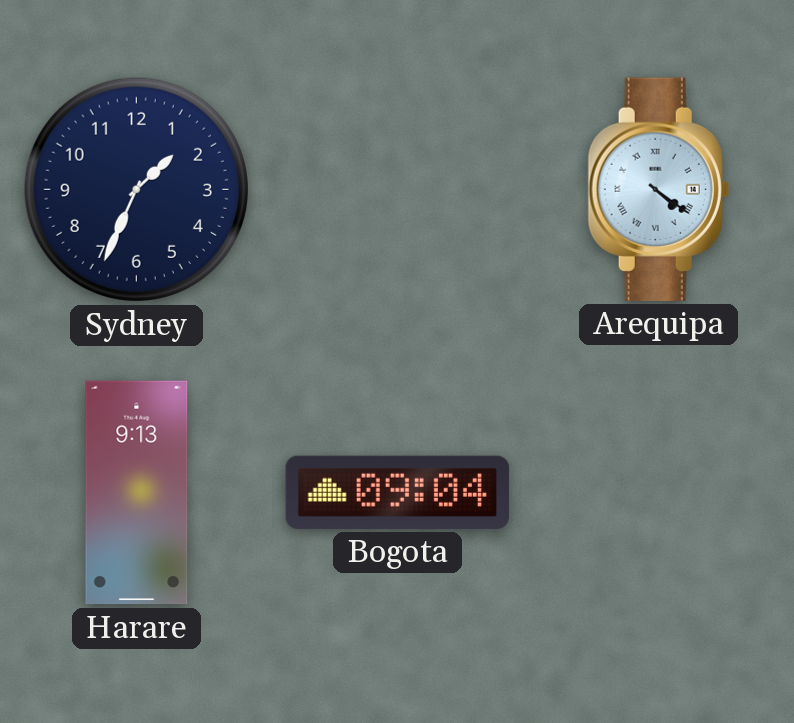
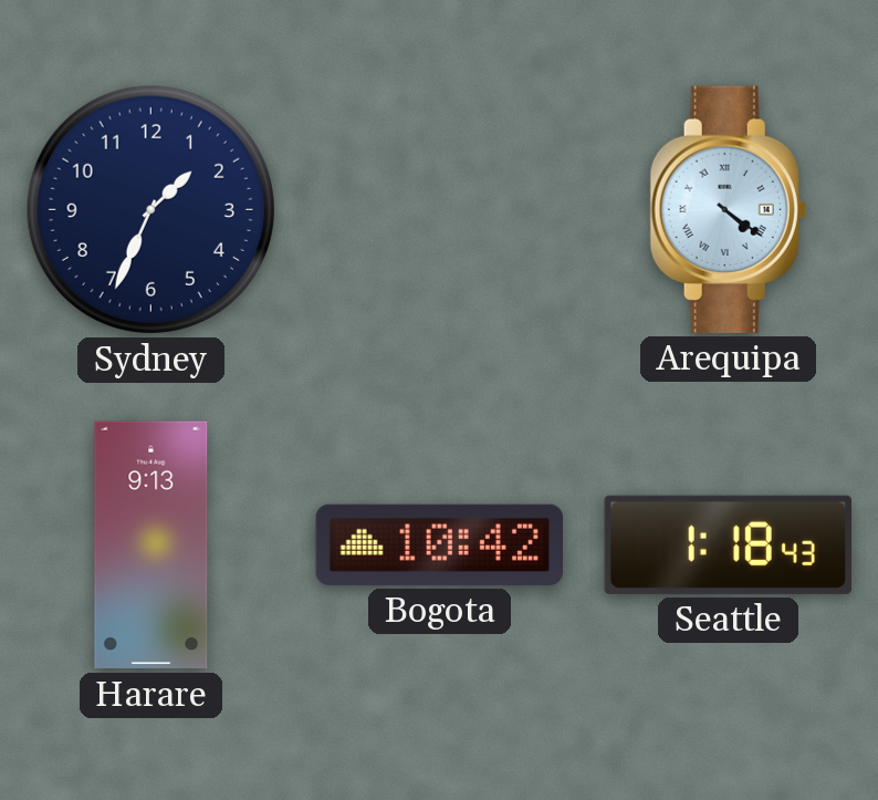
Bogota: 09:04 -> 10:42 (439, 544)
Seattle: none -> 1:18 (728, 544)
